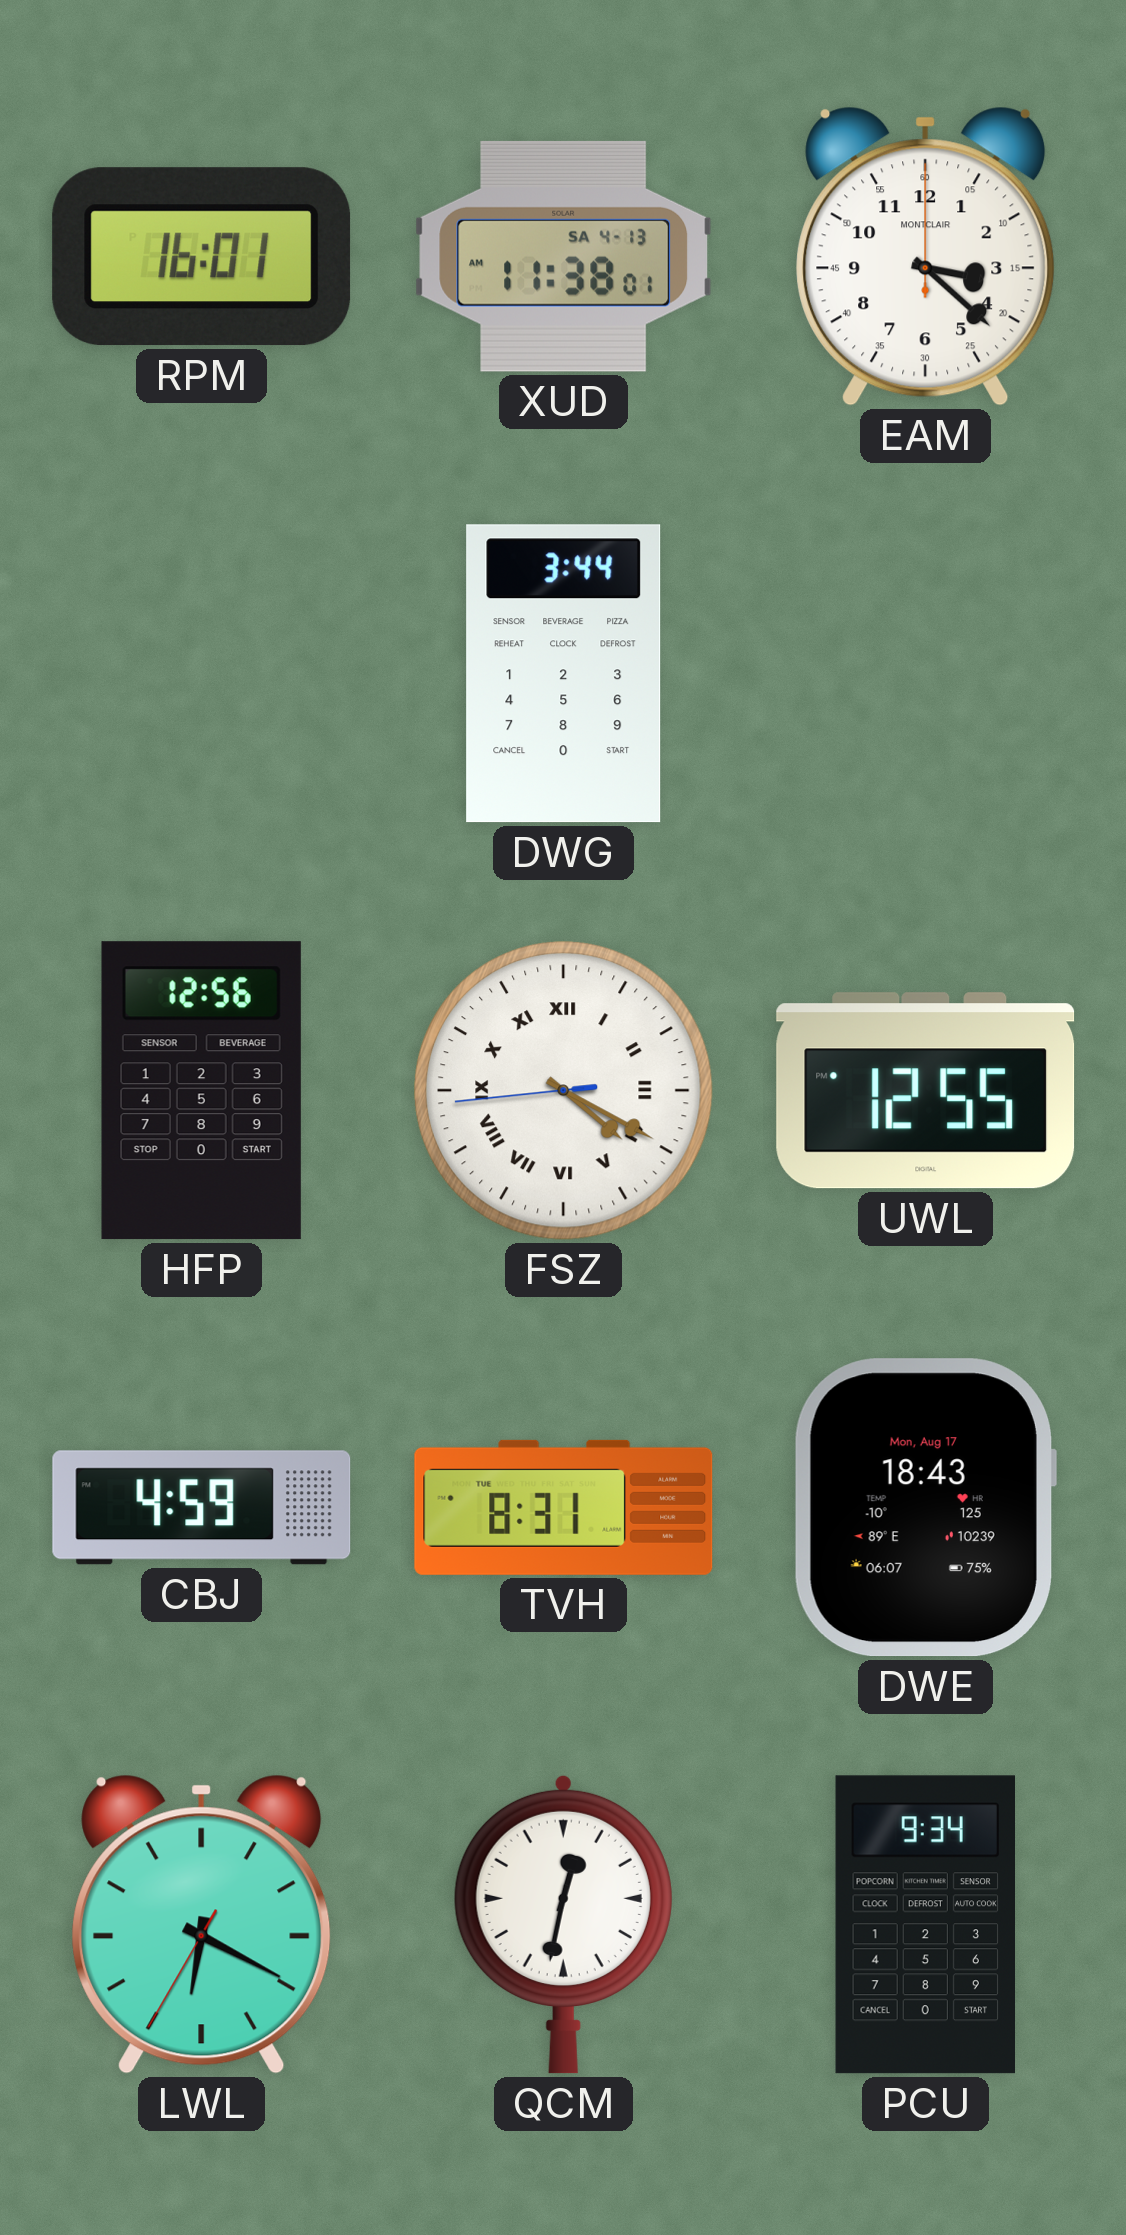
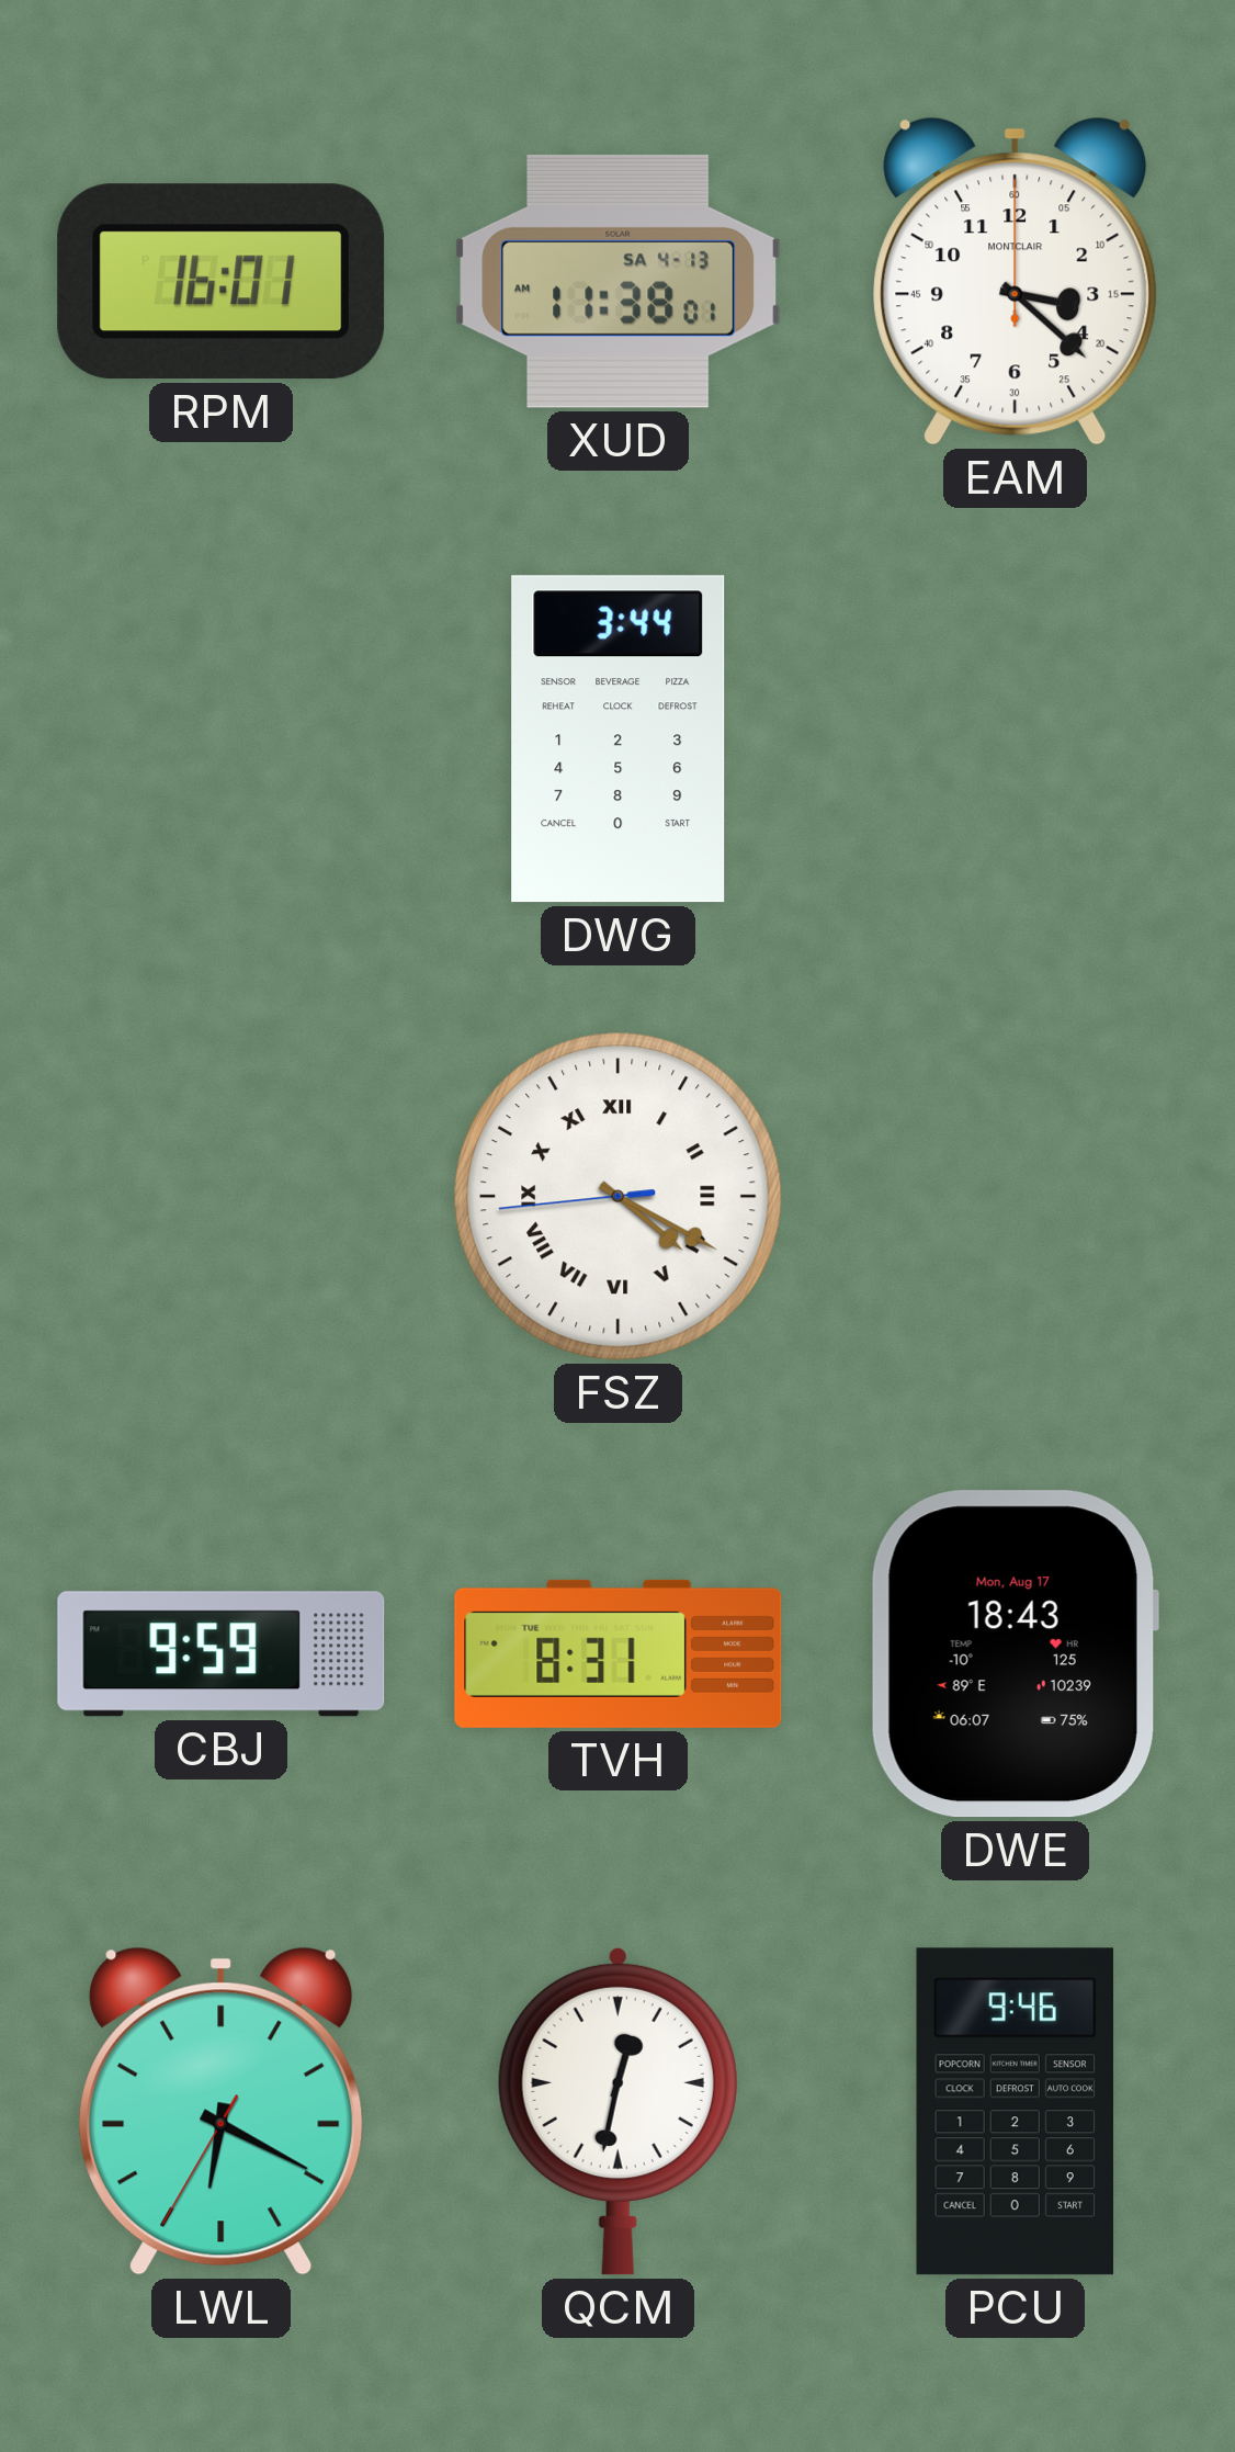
HFP: 12:56 -> none (201, 1091)
UWL: 12:55 -> none (926, 1091)
CBJ: 4:59 -> 9:59 (222, 1654)
PCU: 9:34 -> 9:46 (1015, 2112)
